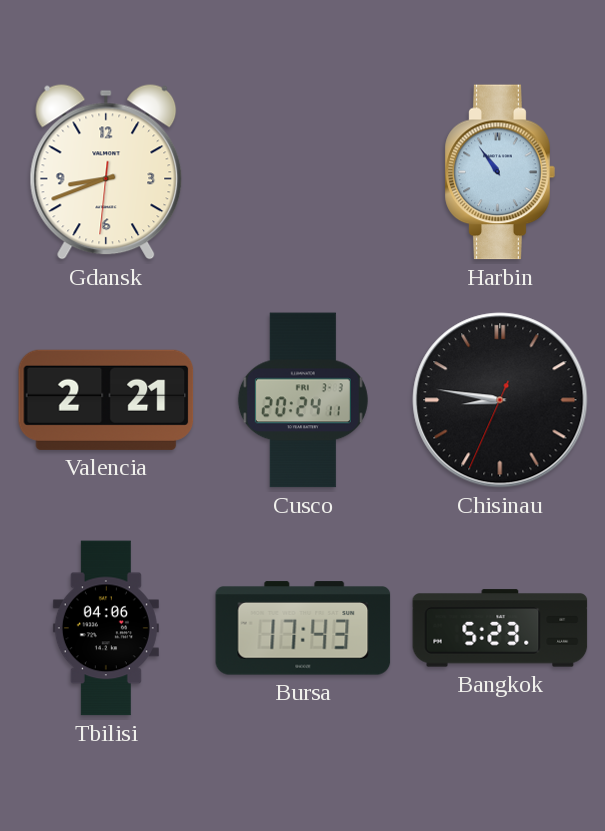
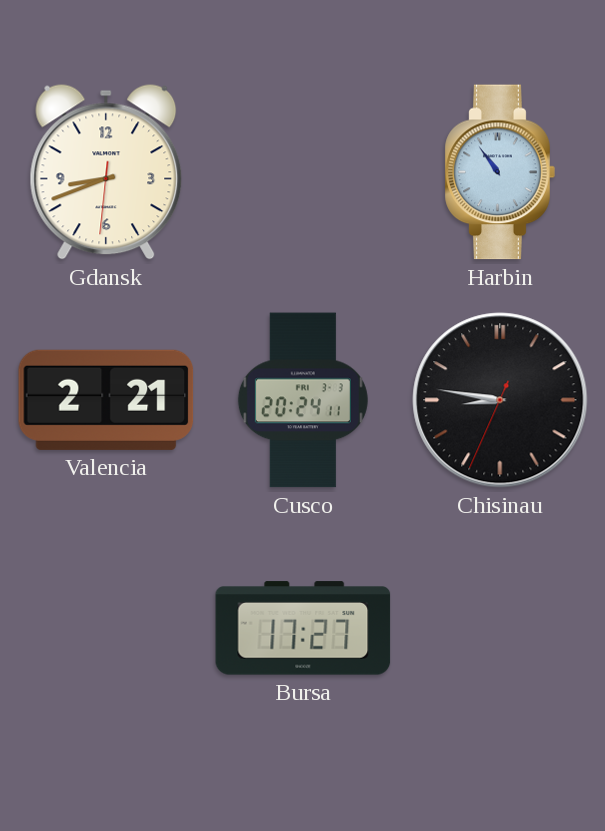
Tbilisi: 04:06 -> none (106, 628)
Bursa: 17:43 -> 17:27 (303, 628)
Bangkok: 5:23 -> none (500, 628)
